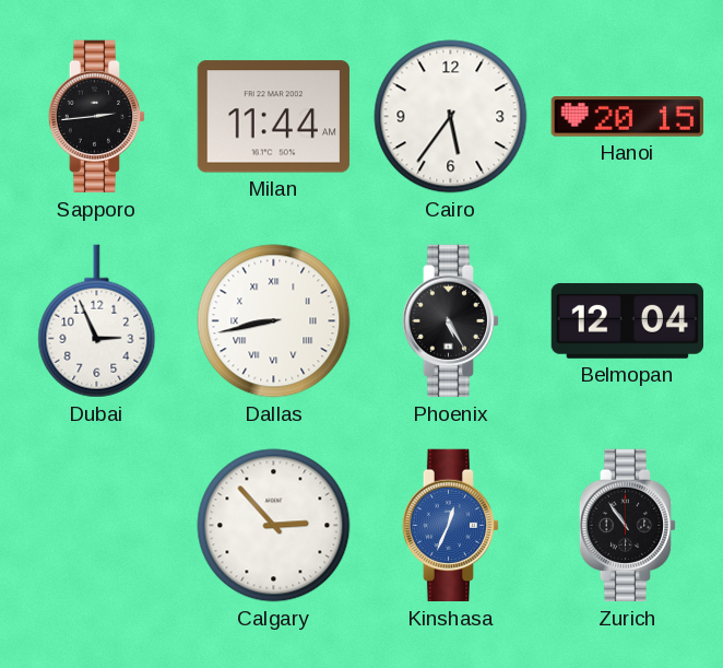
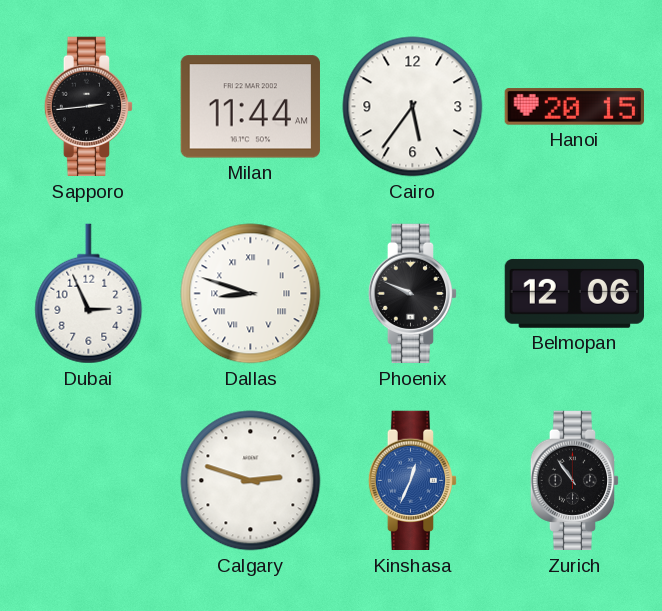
Dallas: 8:43 -> 8:48 (251, 294)
Phoenix: 5:25 -> 9:49 (413, 294)
Belmopan: 12:04 -> 12:06 (574, 293)
Calgary: 2:53 -> 2:48 (251, 481)
